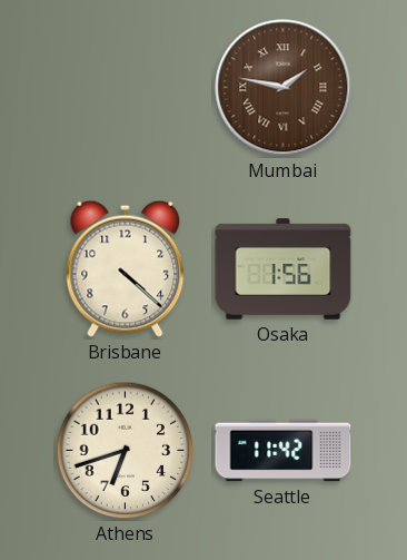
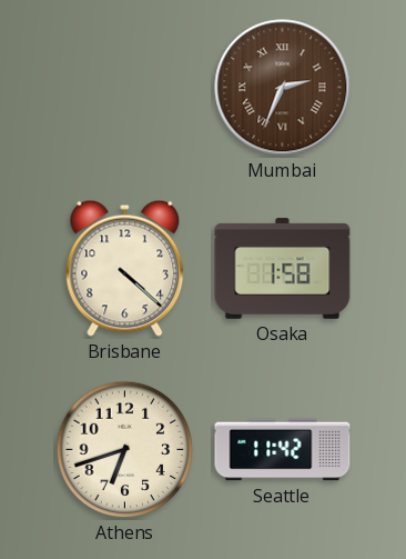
Mumbai: 1:47 -> 2:34 (283, 88)
Osaka: 1:56 -> 1:58 (283, 269)
